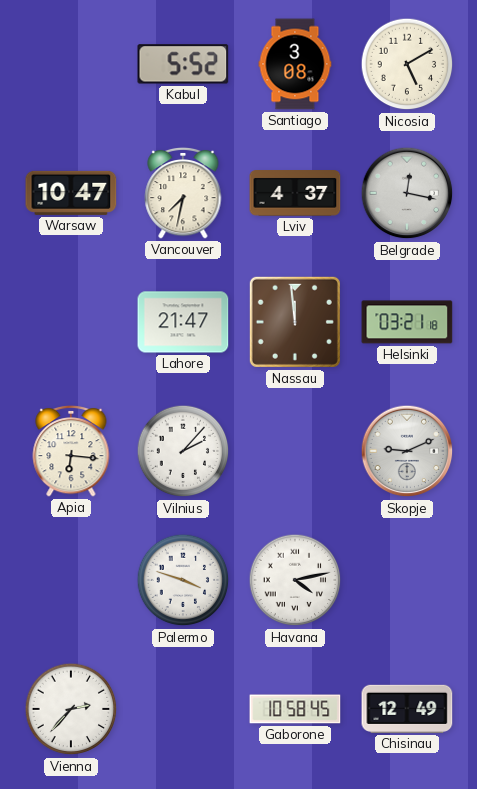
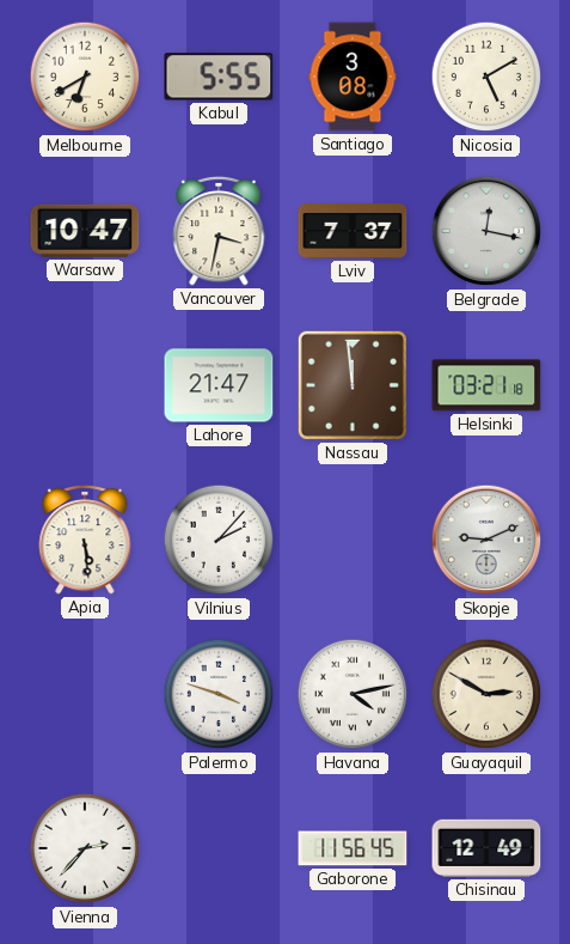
Melbourne: none -> 6:40 (85, 77)
Kabul: 5:52 -> 5:55 (219, 77)
Vancouver: 7:32 -> 3:32 (219, 231)
Lviv: 4:37 -> 7:37 (353, 231)
Apia: 6:16 -> 5:29 (85, 540)
Guayaquil: none -> 2:50 (486, 694)
Gaborone: 10:58 -> 11:56 (353, 848)
